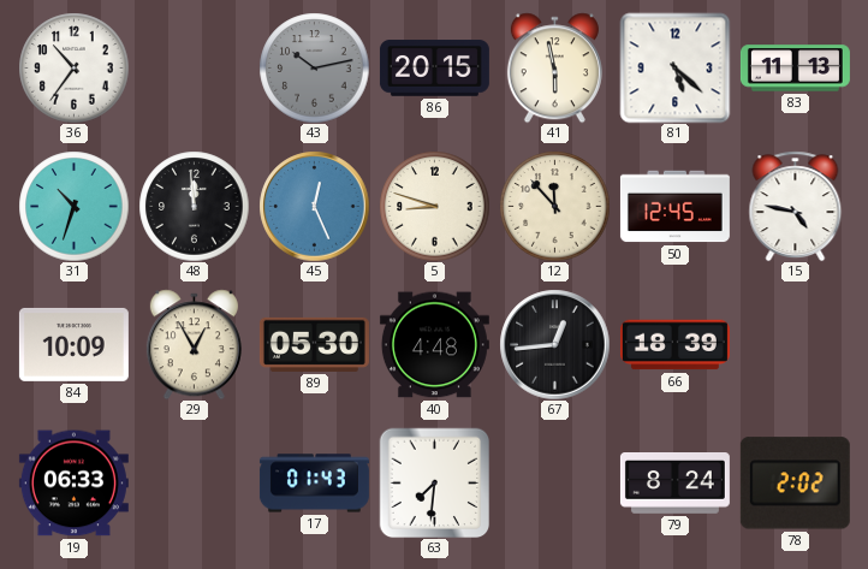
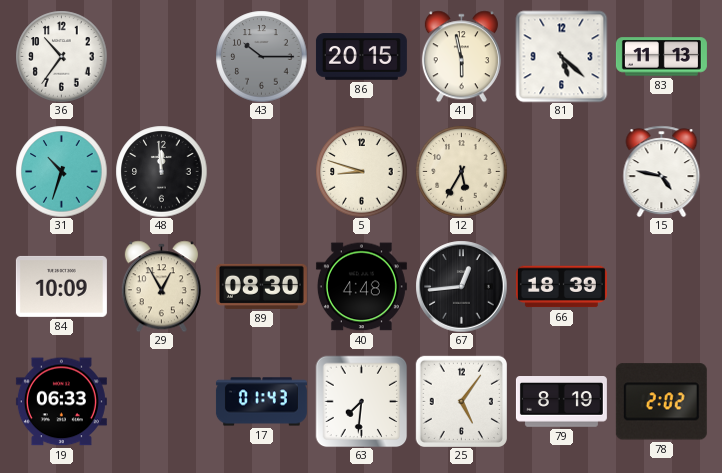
43: 10:13 -> 10:15 (261, 56)
45: 12:26 -> none (314, 206)
12: 11:53 -> 5:35 (461, 171)
50: 12:45 -> none (674, 207)
89: 05:30 -> 08:30 (261, 286)
25: none -> 5:06 (461, 401)
79: 8:24 -> 8:19 (561, 402)
